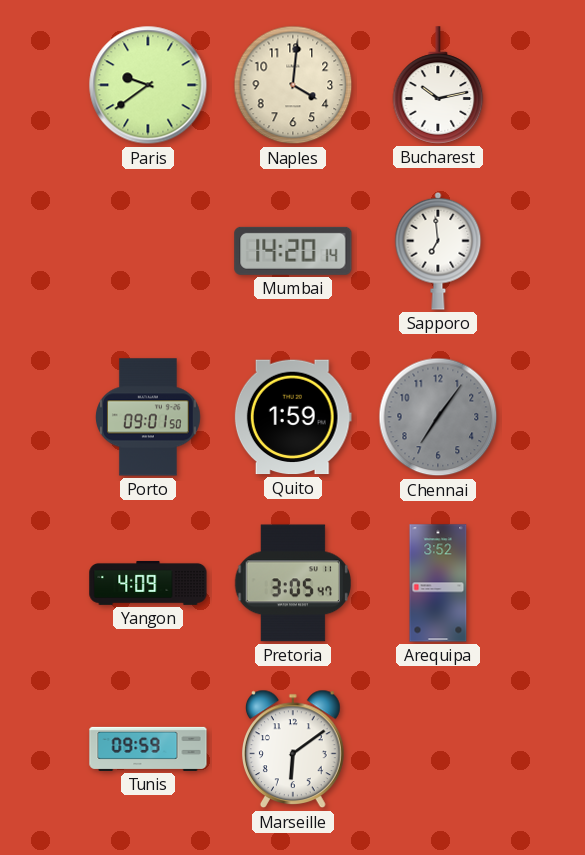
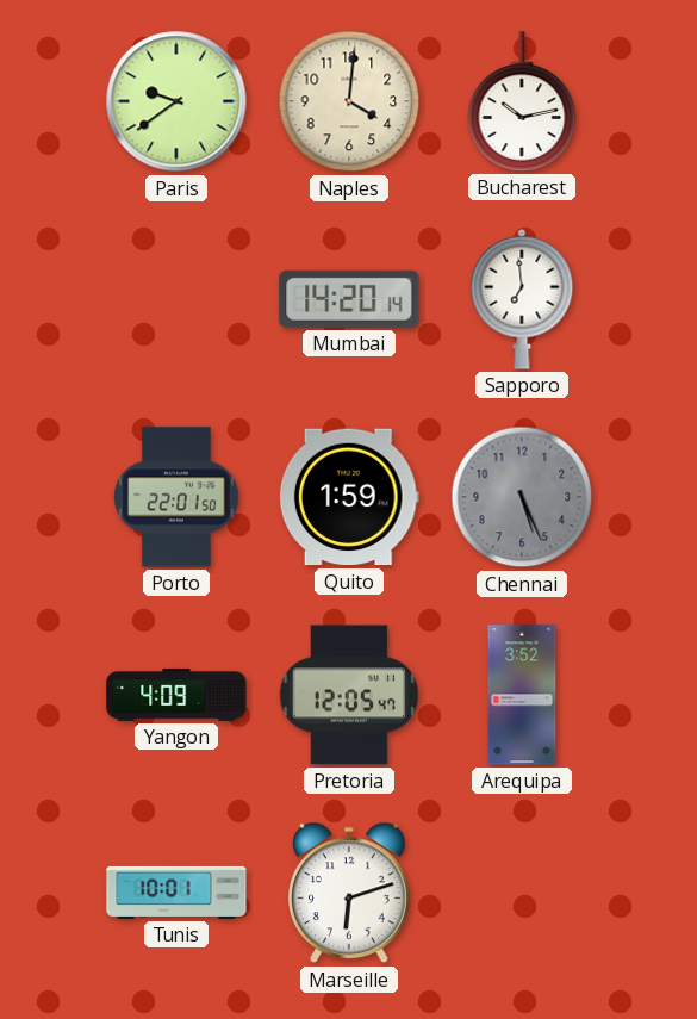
Porto: 09:01 -> 22:01 (178, 497)
Chennai: 7:06 -> 5:26 (522, 497)
Pretoria: 3:05 -> 12:05 (349, 695)
Tunis: 09:59 -> 10:01 (176, 893)
Marseille: 6:09 -> 6:12 (350, 893)
